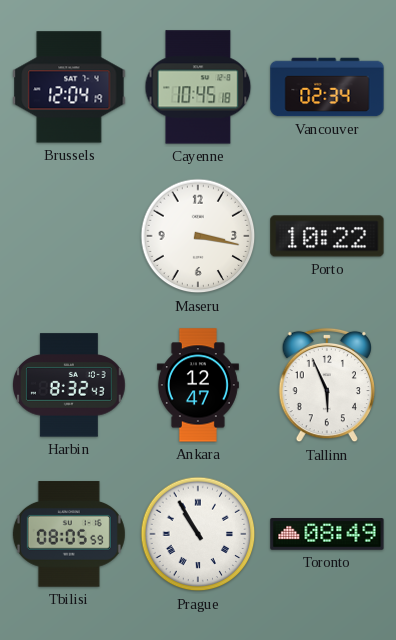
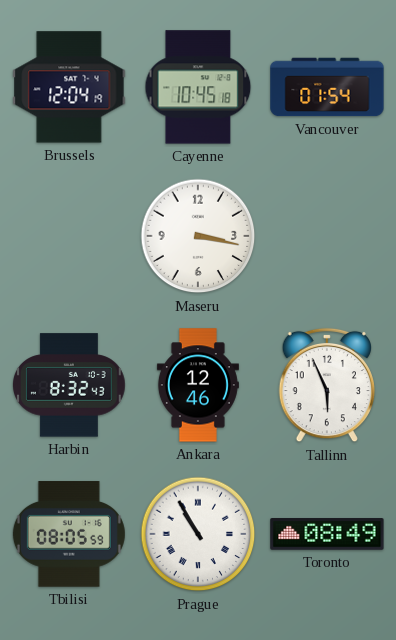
Vancouver: 02:34 -> 01:54 (327, 87)
Porto: 10:22 -> none (327, 236)
Ankara: 12:47 -> 12:46 (198, 385)
